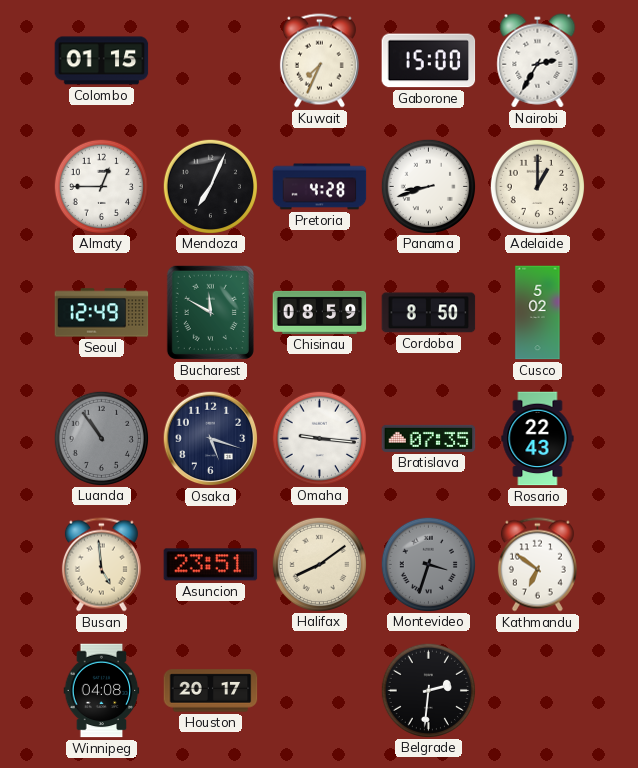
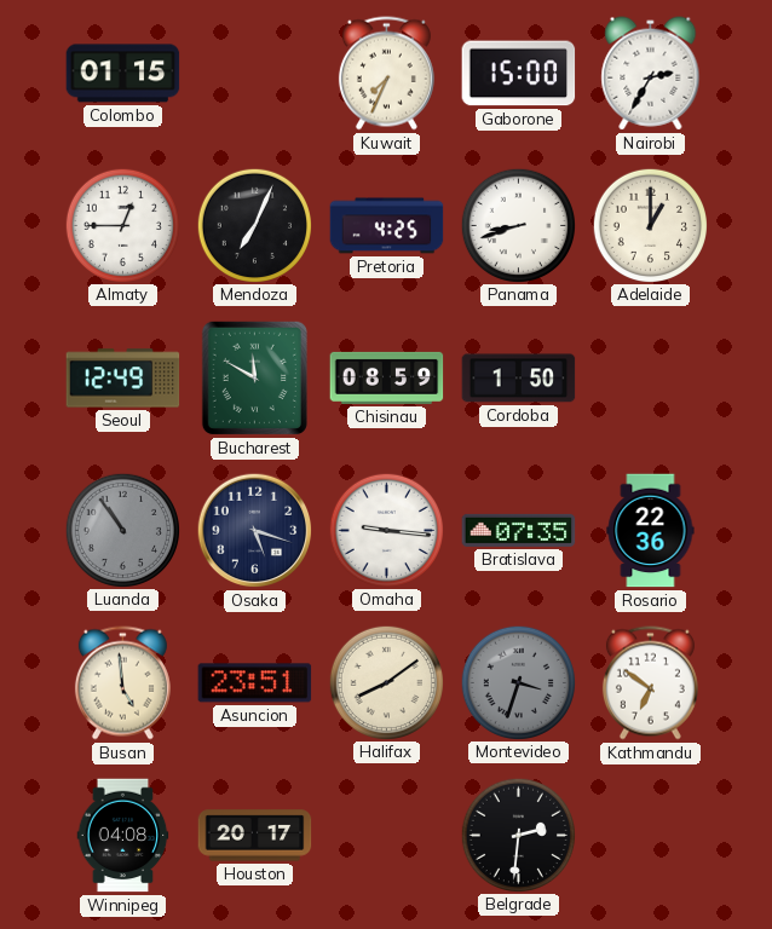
Pretoria: 4:28 -> 4:25 (387, 226)
Cordoba: 8:50 -> 1:50 (519, 379)
Cusco: 5:02 -> none (538, 313)
Rosario: 22:43 -> 22:36 (651, 531)
